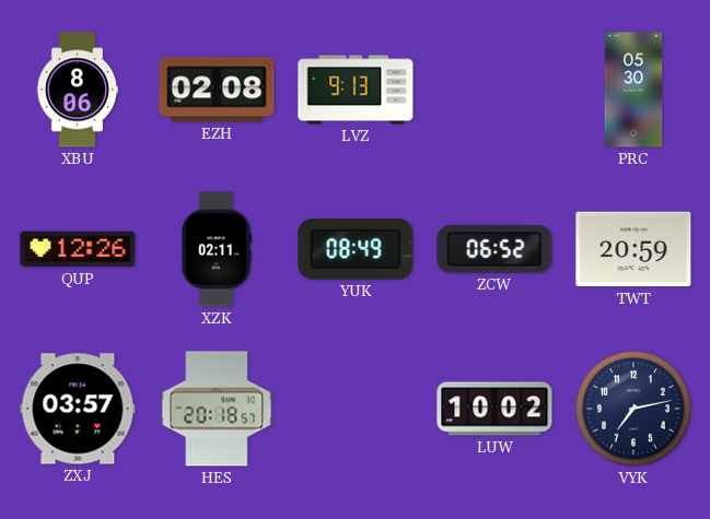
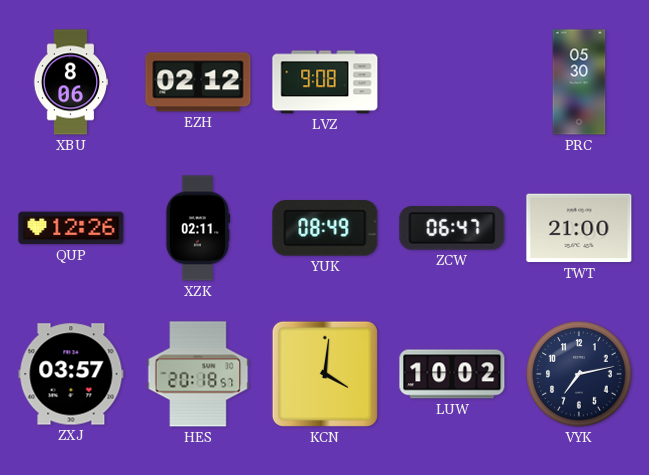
EZH: 02:08 -> 02:12 (198, 82)
LVZ: 9:13 -> 9:08 (325, 82)
ZCW: 06:52 -> 06:47 (452, 229)
TWT: 20:59 -> 21:00 (579, 228)
KCN: none -> 4:01 (325, 374)
